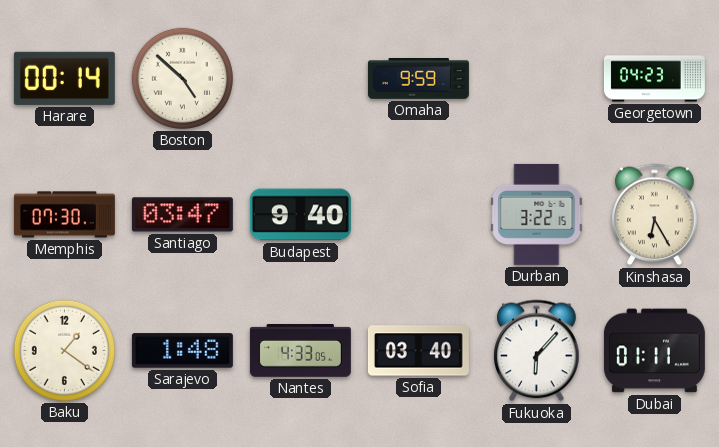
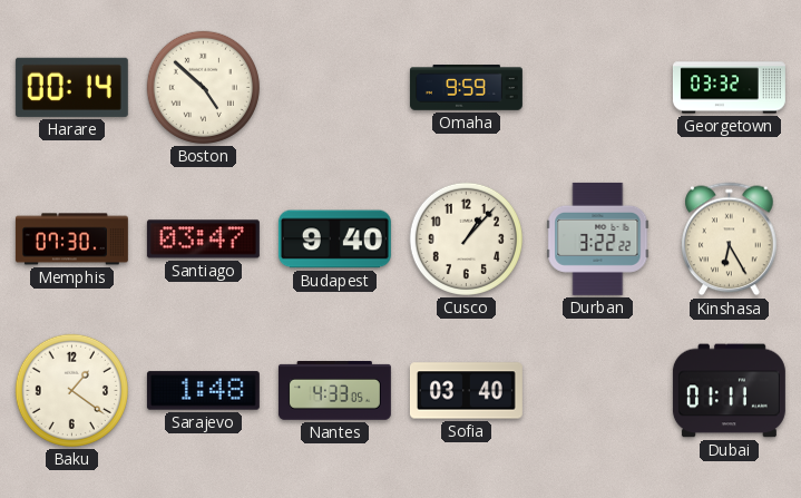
Georgetown: 04:23 -> 03:32 (729, 88)
Cusco: none -> 1:07 (466, 238)
Durban: 3:22:15 -> 3:22:22 (598, 238)
Fukuoka: 6:07 -> none (537, 351)
